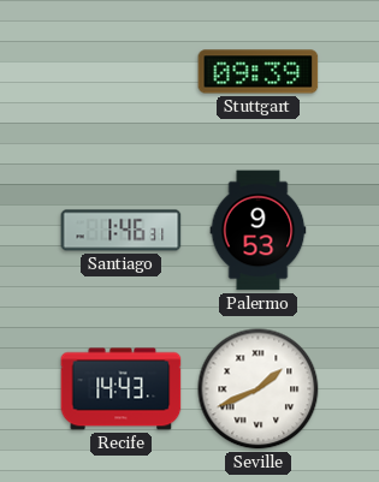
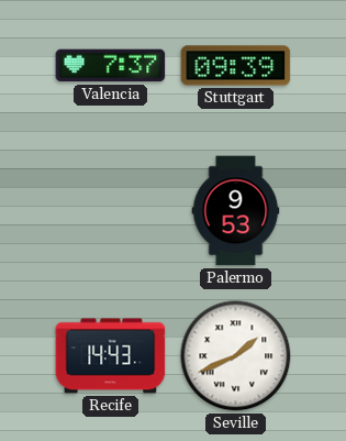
Valencia: none -> 7:37 (111, 66)
Santiago: 1:46 -> none (122, 231)
